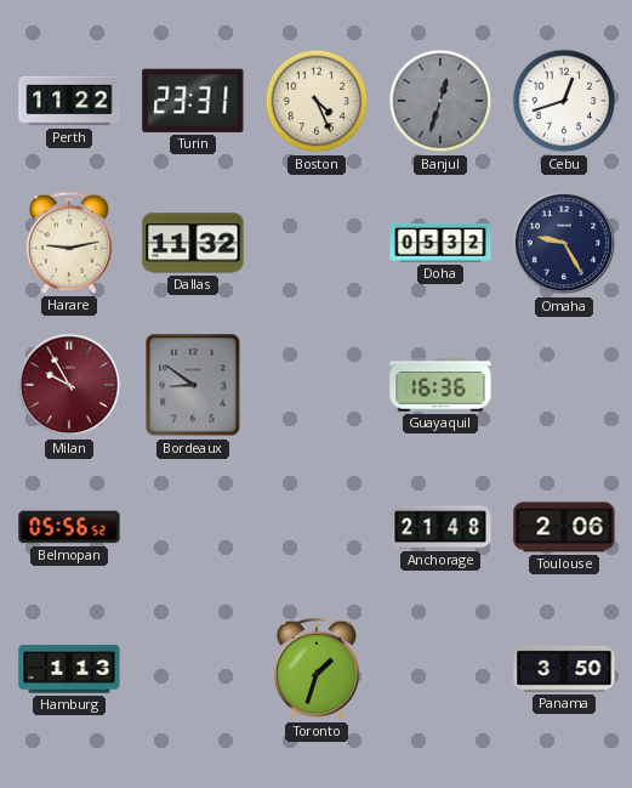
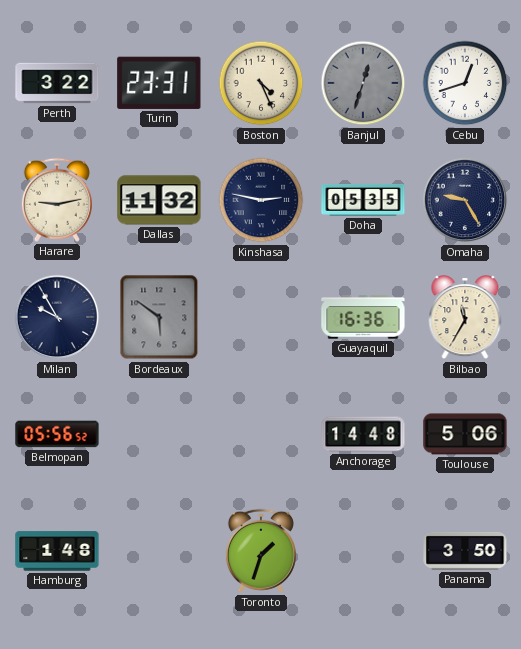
Perth: 11:22 -> 3:22 (57, 83)
Kinshasa: none -> 2:47 (261, 200)
Doha: 05:32 -> 05:35 (363, 200)
Milan dial: burgundy -> navy (57, 317)
Bordeaux: 8:51 -> 5:51 (159, 317)
Bilbao: none -> 11:35 (465, 318)
Anchorage: 21:48 -> 14:48 (363, 434)
Toulouse: 2:06 -> 5:06 (465, 434)
Hamburg: 1:13 -> 1:48 (57, 551)
